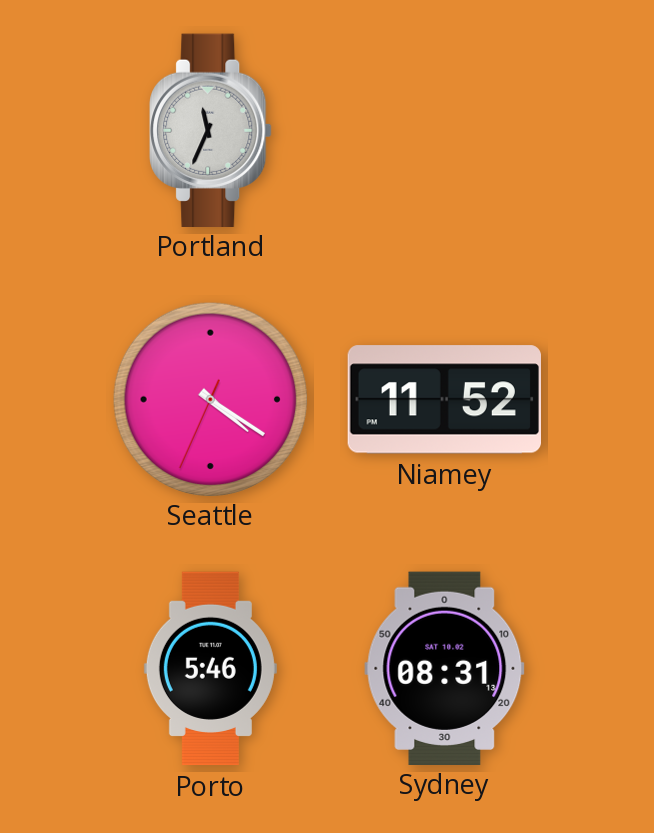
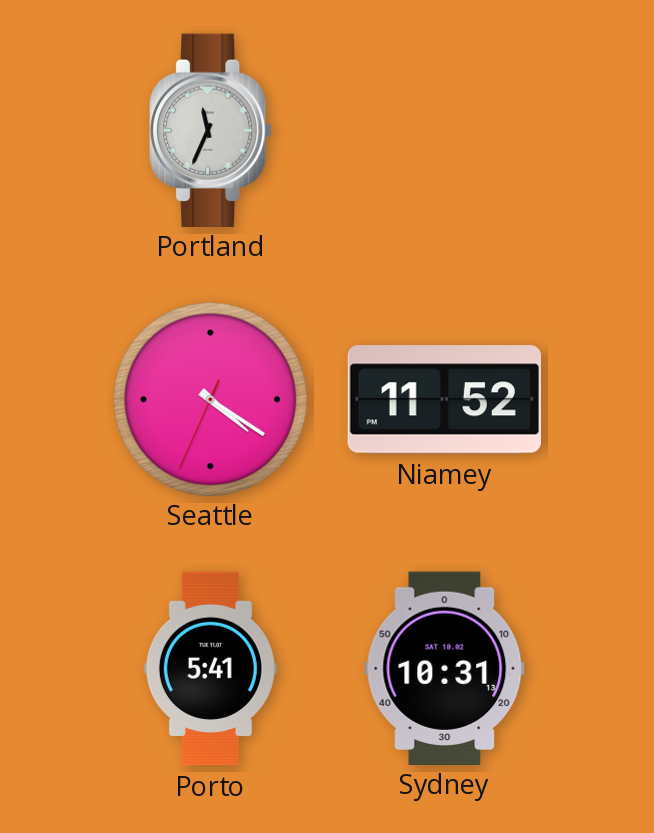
Porto: 5:46 -> 5:41 (210, 669)
Sydney: 08:31 -> 10:31 (445, 668)
